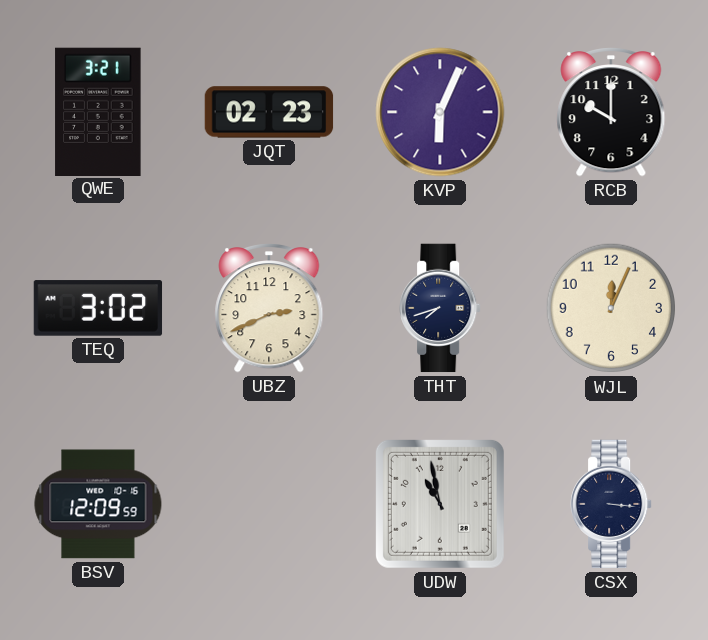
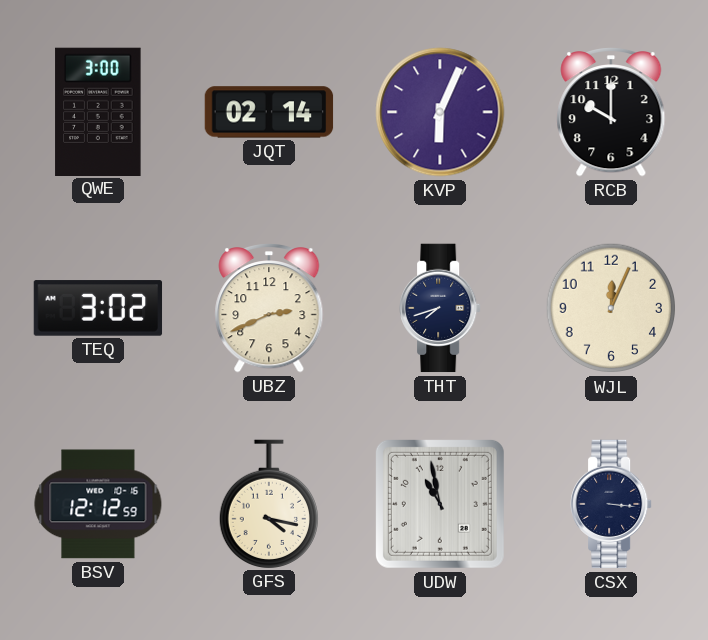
QWE: 3:21 -> 3:00 (98, 111)
JQT: 02:23 -> 02:14 (269, 112)
BSV: 12:09 -> 12:12 (98, 504)
GFS: none -> 4:17 (269, 504)
